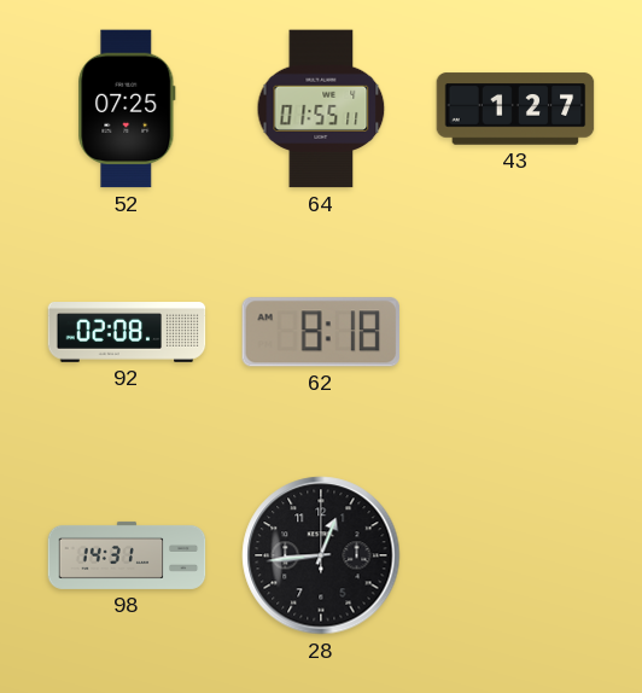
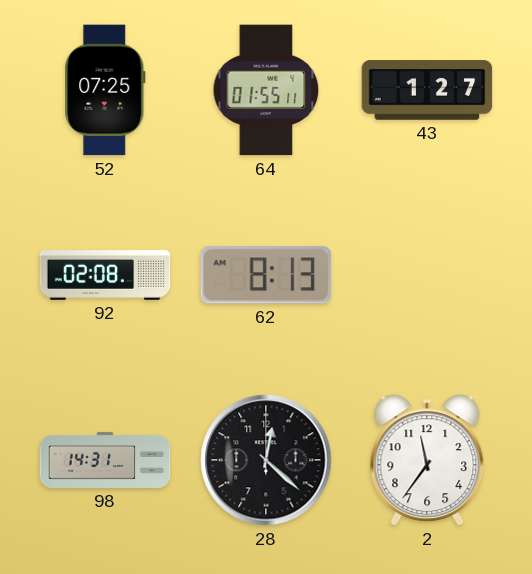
62: 8:18 -> 8:13 (266, 275)
28: 12:44 -> 12:22 (266, 460)
2: none -> 11:36 (427, 460)
